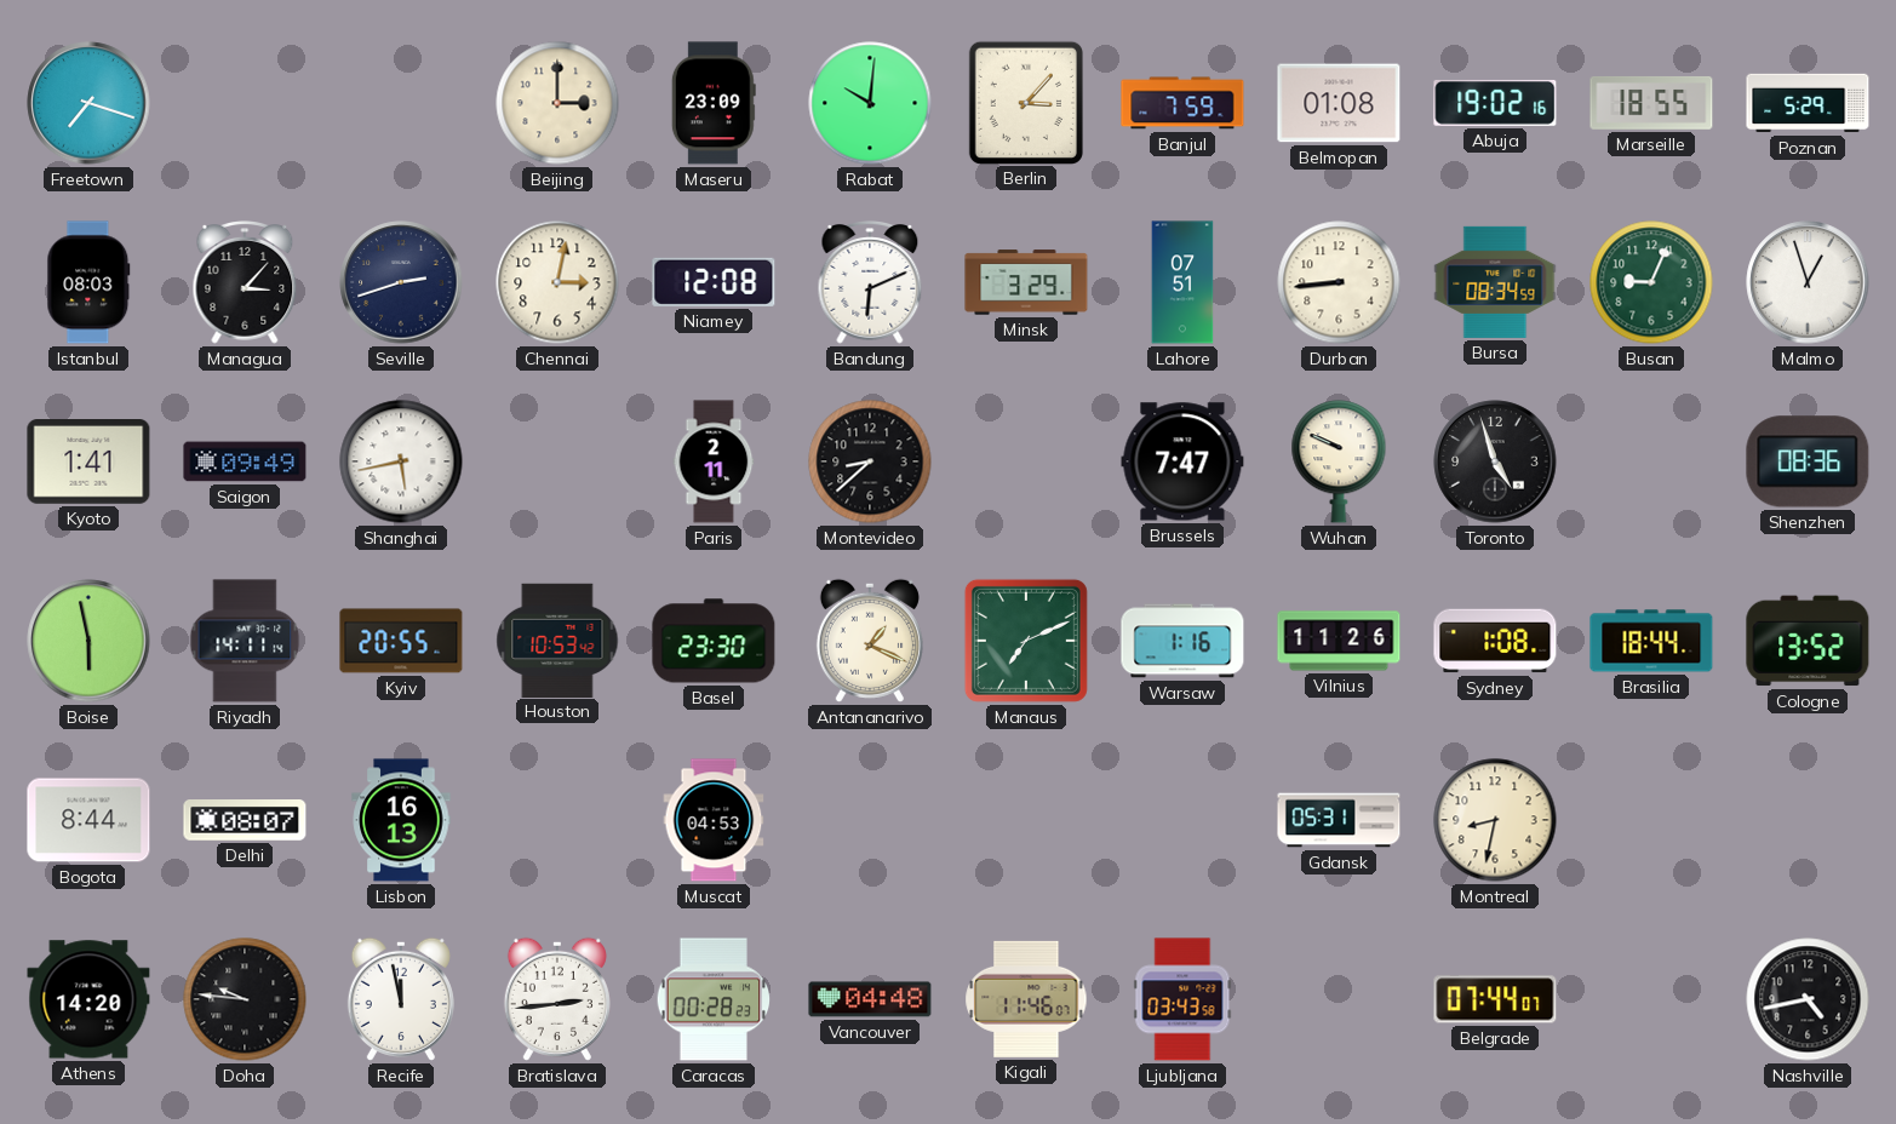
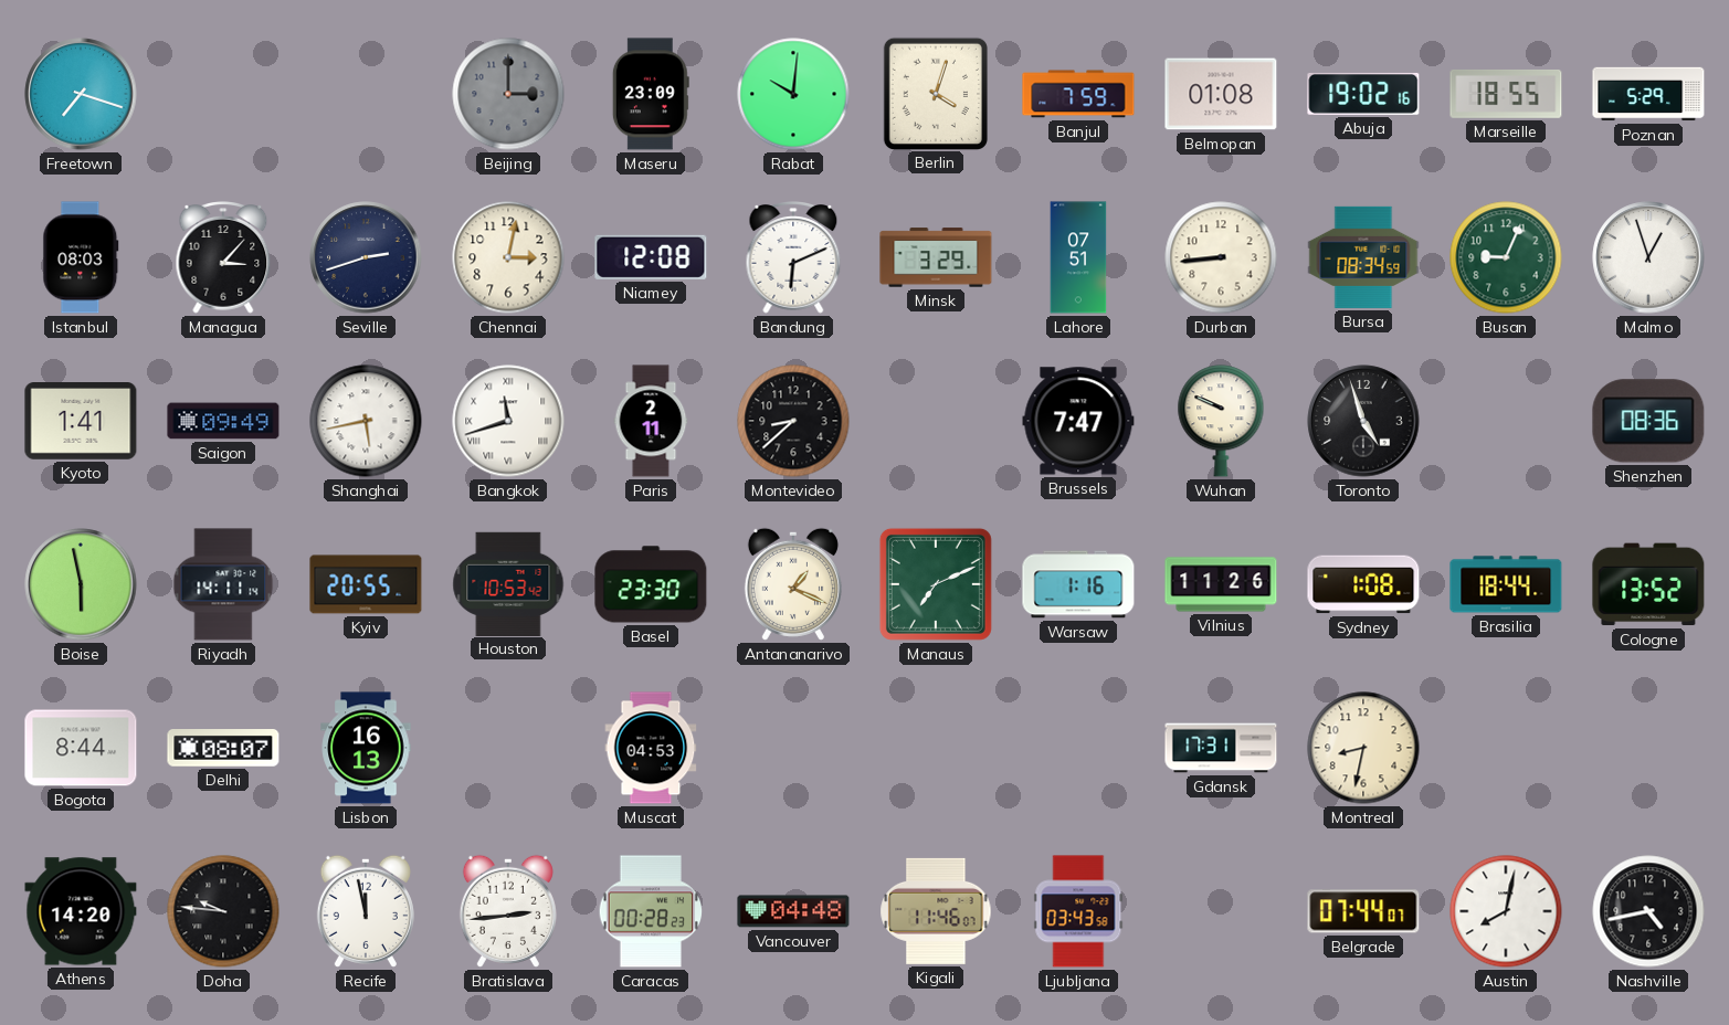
Beijing dial: cream -> grey (508, 94)
Berlin: 3:07 -> 4:03 (936, 93)
Bangkok: none -> 11:42 (508, 421)
Gdansk: 05:31 -> 17:31 (1221, 748)
Austin: none -> 8:02 (1506, 911)
